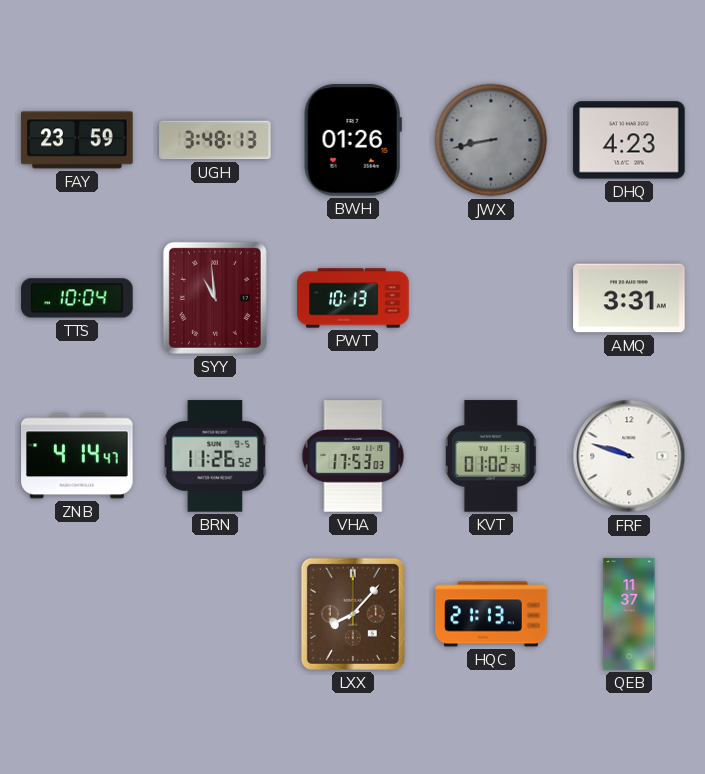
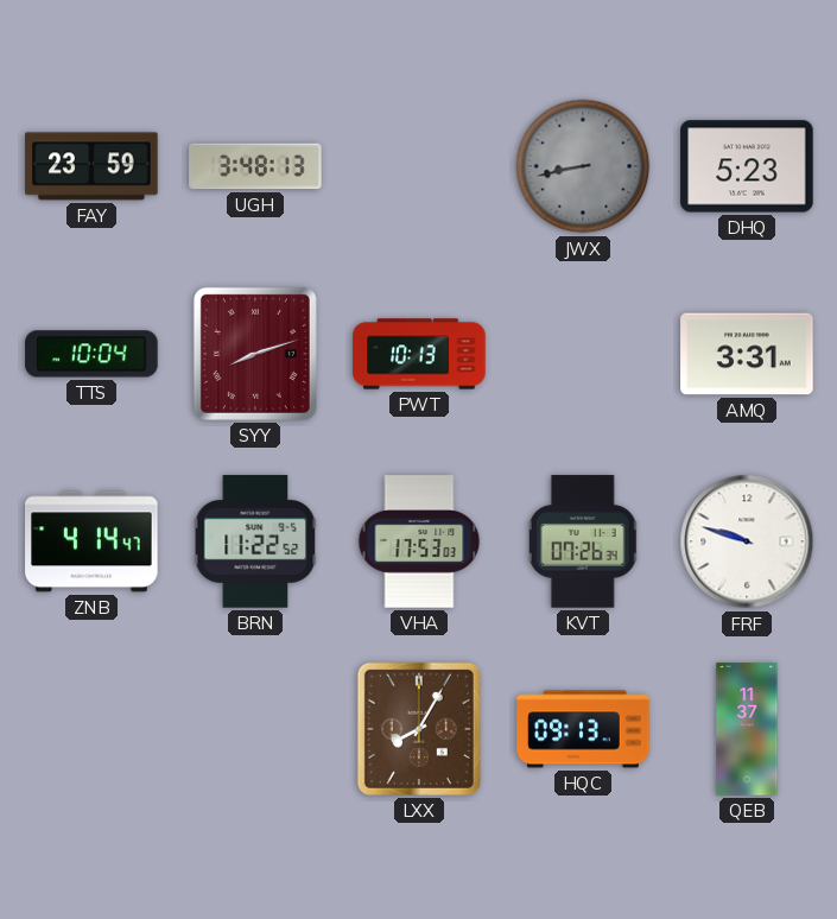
BWH: 01:26 -> none (353, 140)
DHQ: 4:23 -> 5:23 (747, 166)
SYY: 10:59 -> 8:12 (255, 354)
BRN: 11:26 -> 11:22 (255, 541)
KVT: 01:02 -> 07:26 (583, 541)
LXX: 8:07 -> 8:05 (419, 729)
HQC: 21:13 -> 09:13 (583, 729)
